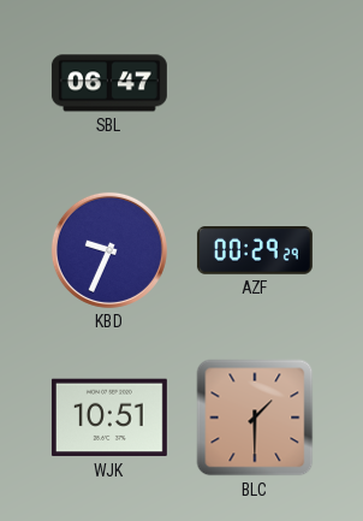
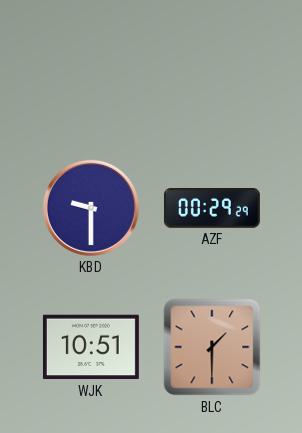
SBL: 06:47 -> none (109, 83)
KBD: 9:34 -> 9:30 (91, 208)
